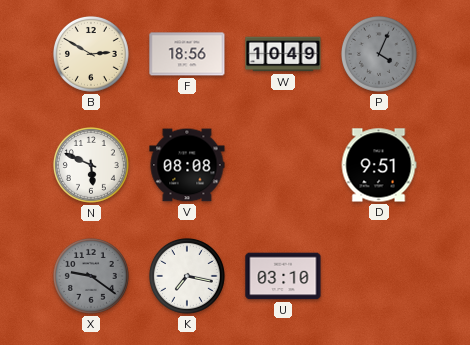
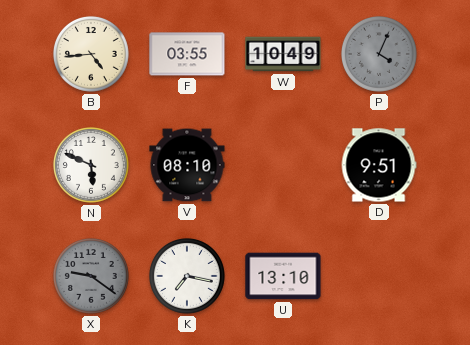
B: 2:50 -> 4:44 (91, 54)
F: 18:56 -> 03:55 (187, 54)
V: 08:08 -> 08:10 (187, 165)
U: 03:10 -> 13:10 (283, 276)
